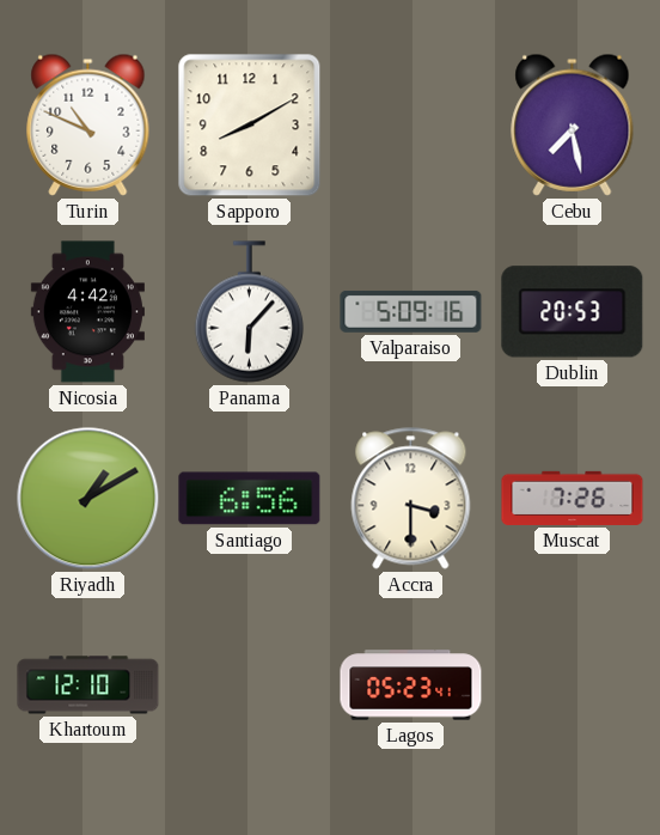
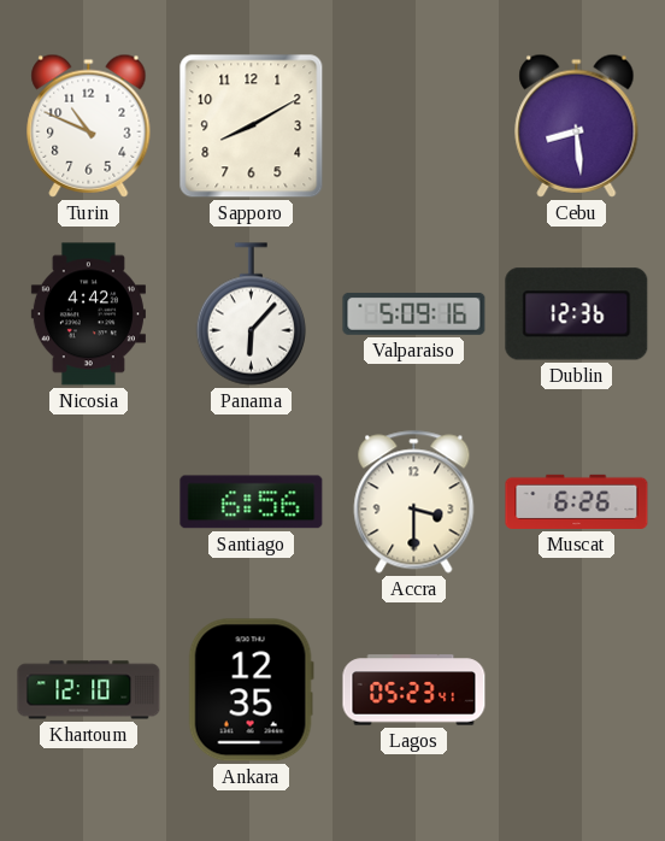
Cebu: 7:28 -> 8:29 (577, 125)
Dublin: 20:53 -> 12:36 (577, 314)
Riyadh: 1:10 -> none (88, 499)
Muscat: 7:26 -> 6:26 (577, 501)
Ankara: none -> 12:35 (251, 690)
